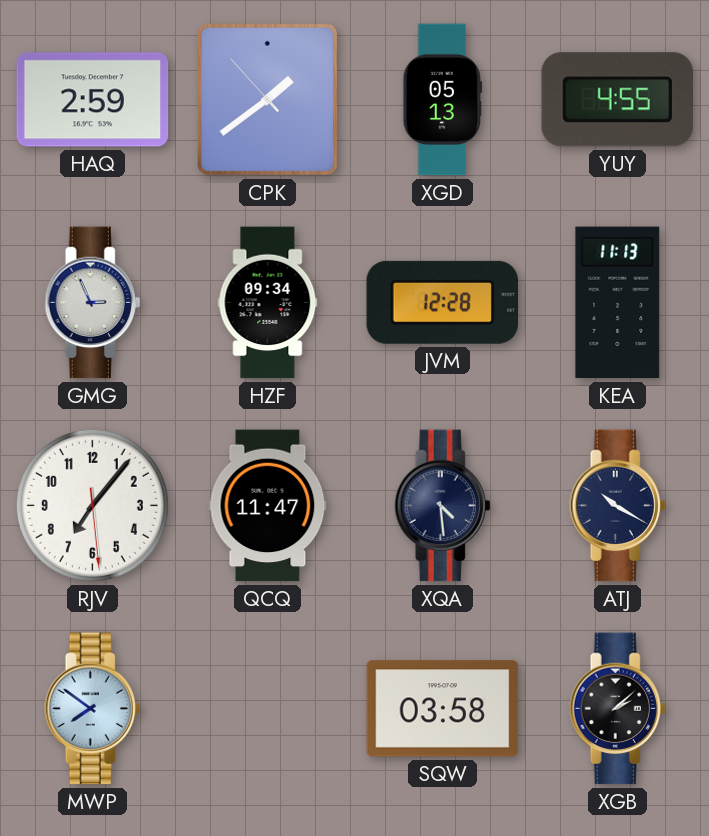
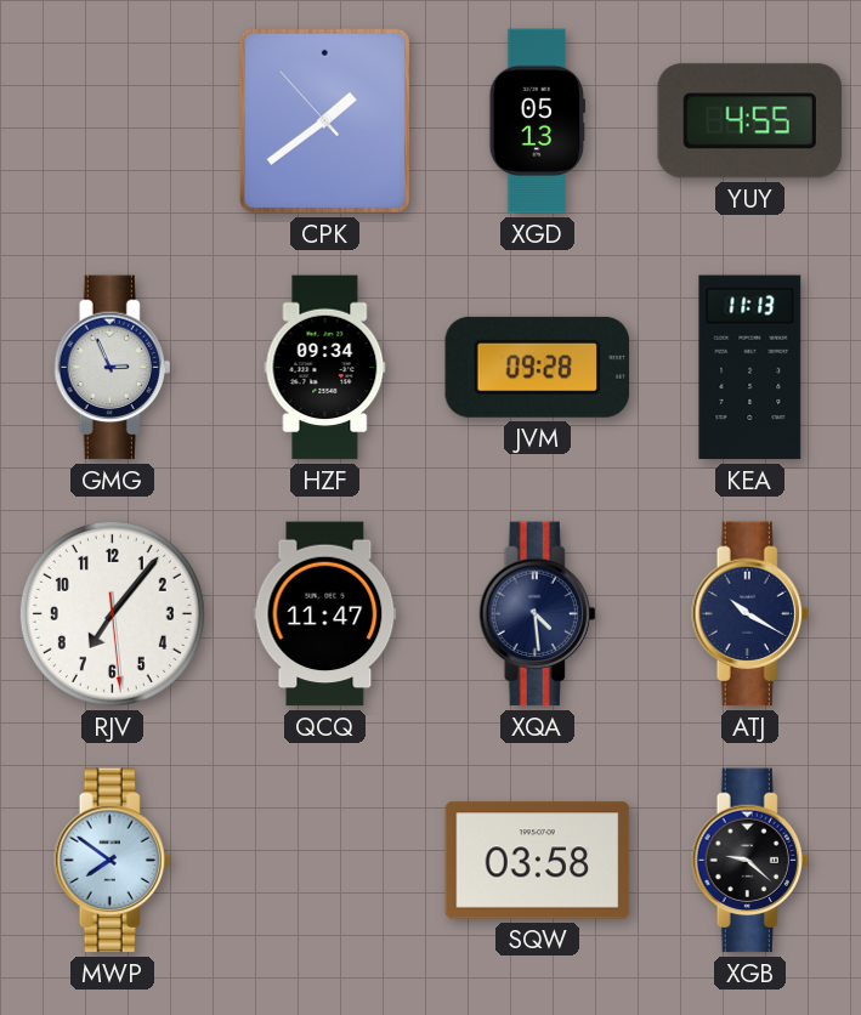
HAQ: 2:59 -> none (93, 100)
JVM: 12:28 -> 09:28 (538, 367)
XGB: 2:08 -> 9:22 (750, 861)
